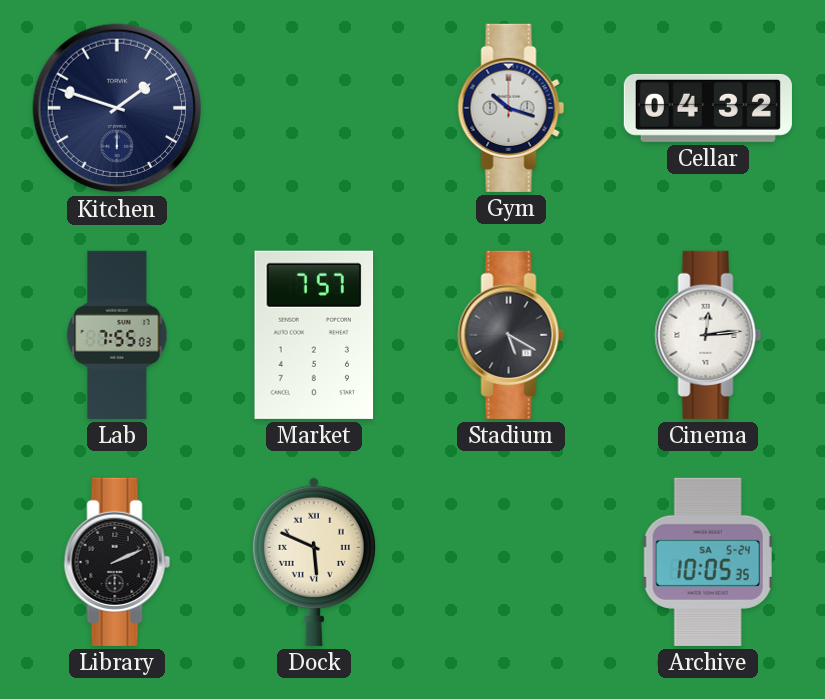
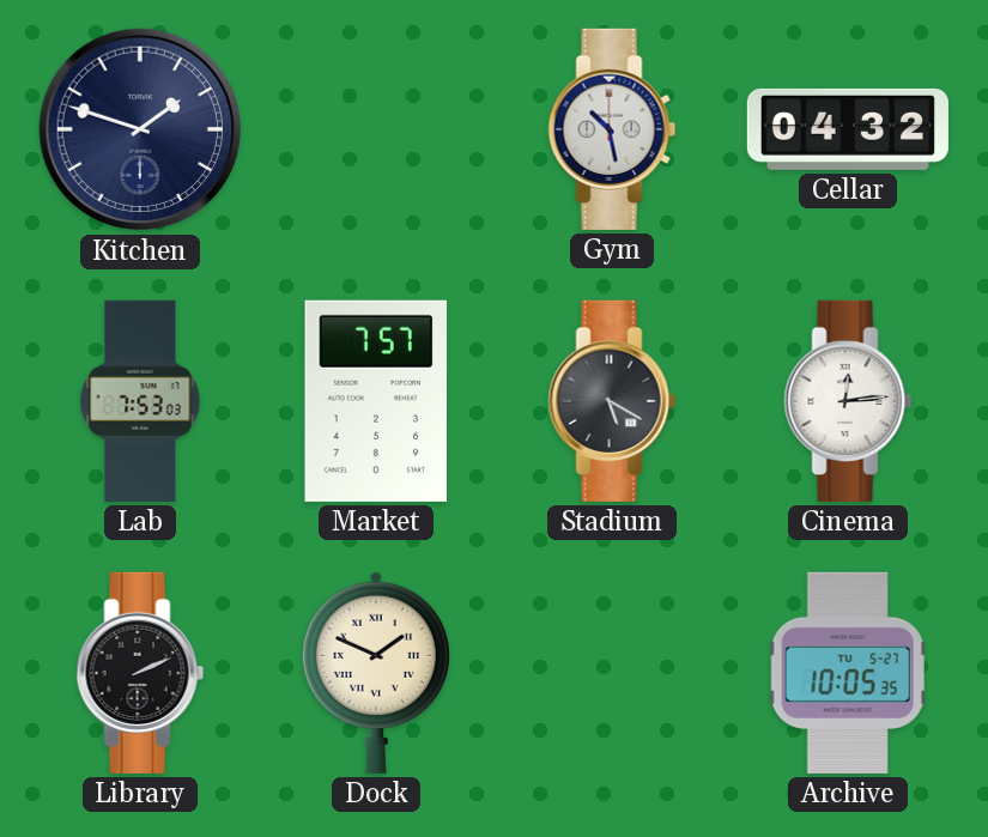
Gym: 10:18 -> 10:28 (612, 129)
Lab: 7:55 -> 7:53 (140, 401)
Dock: 5:49 -> 1:49 (376, 672)
Archive date: SA 5-24 -> TU 5-27 (848, 673)
